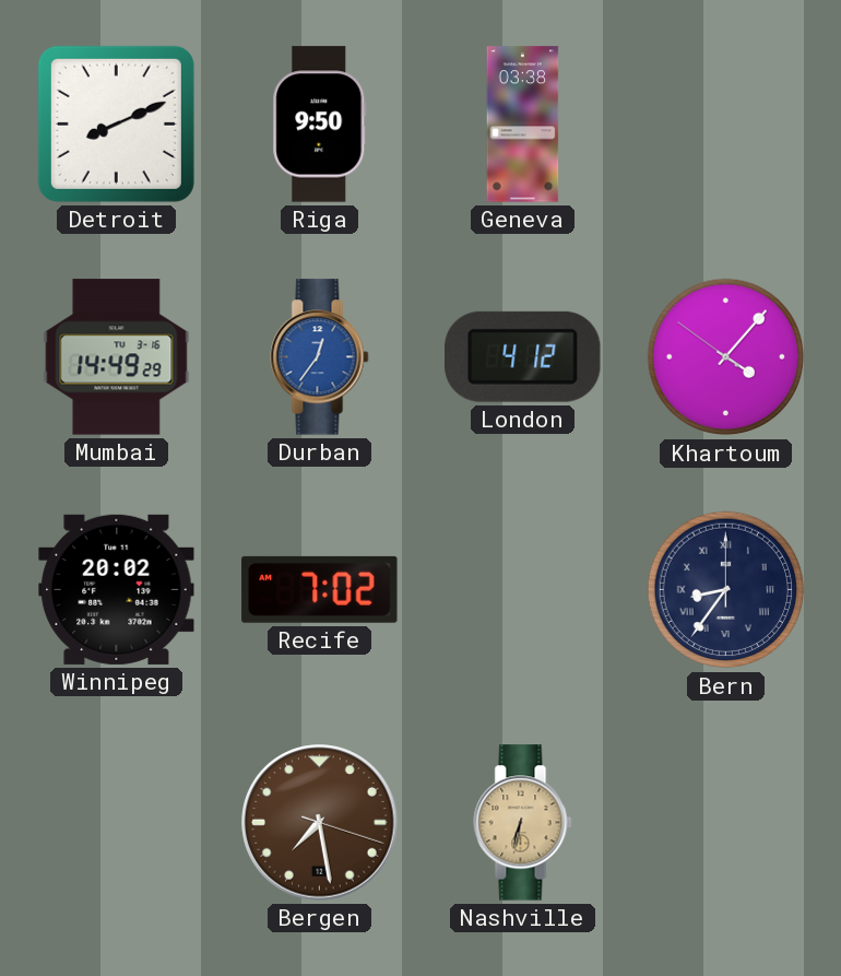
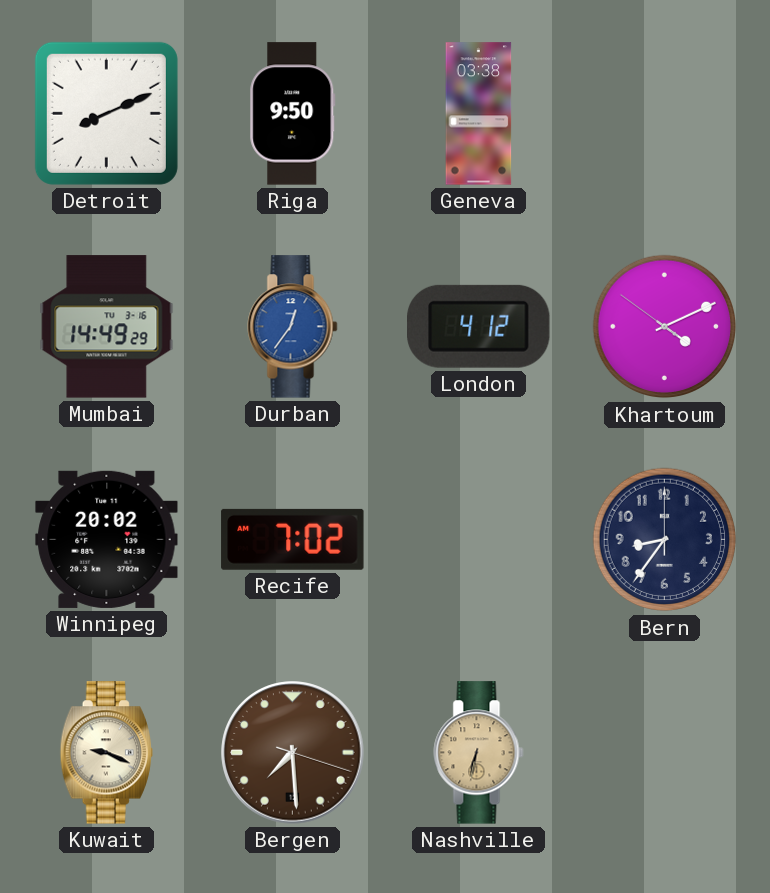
Khartoum: 4:06 -> 4:10 (665, 327)
Bern numerals: Roman -> Arabic (665, 540)
Kuwait: none -> 9:19 (106, 753)
Bergen: 7:28 -> 7:29 (293, 753)
